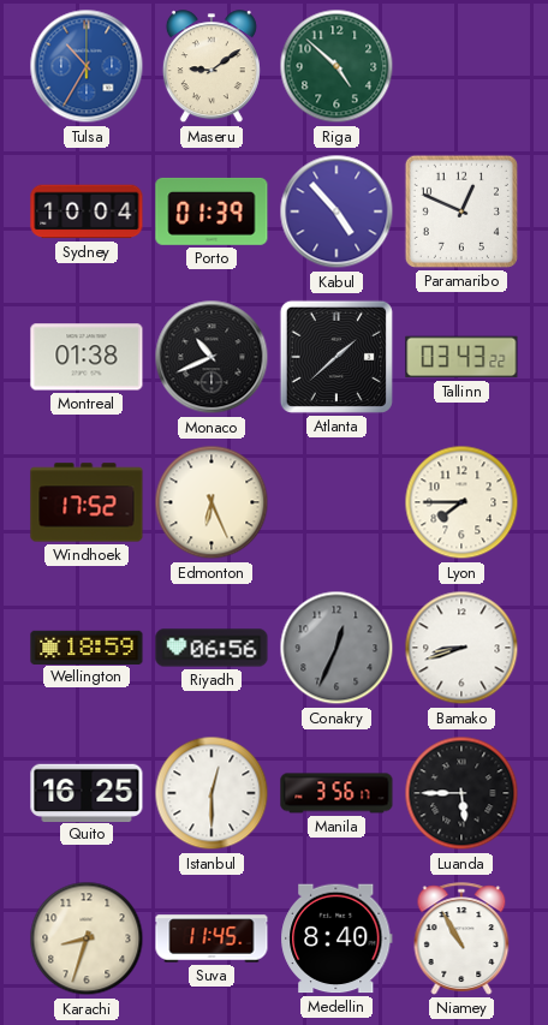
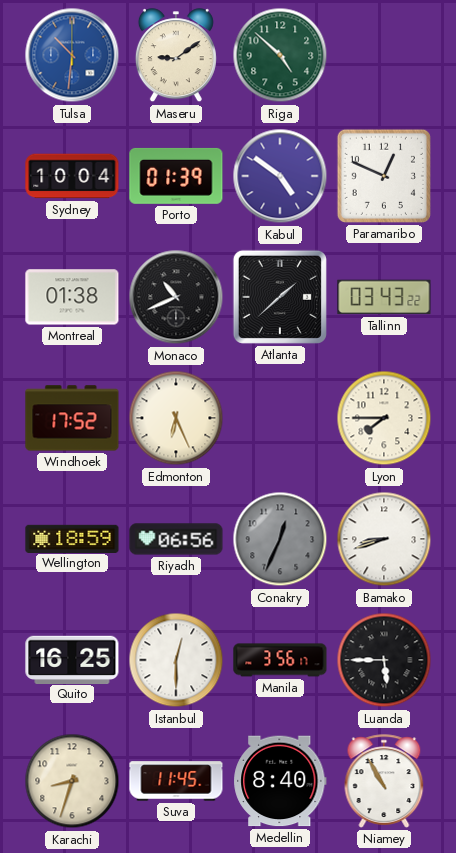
Tulsa: 10:35 -> 10:31 (72, 55)
Kabul: 4:53 -> 4:51 (280, 176)
